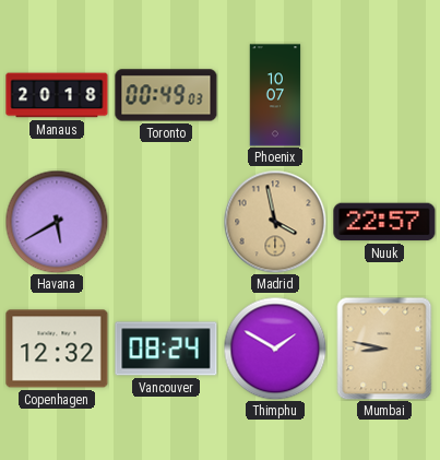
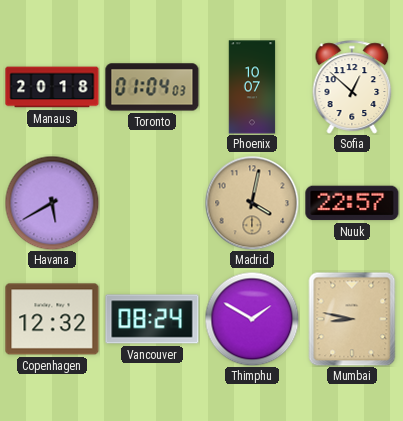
Toronto: 00:49 -> 01:04 (152, 87)
Sofia: none -> 12:52 (352, 87)
Madrid: 3:58 -> 4:02 (252, 203)
